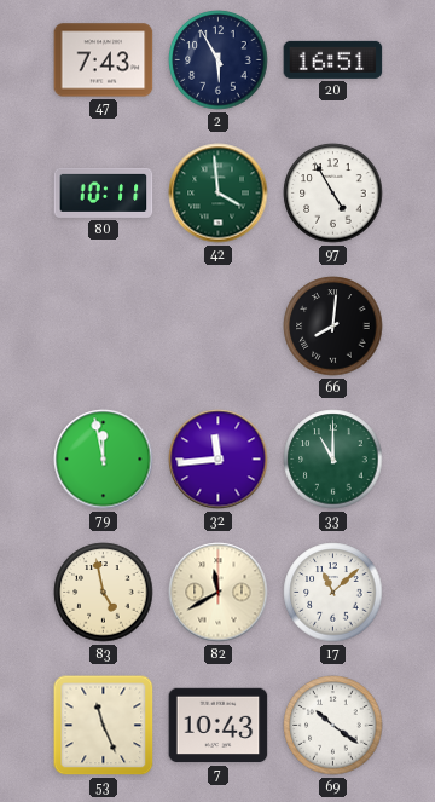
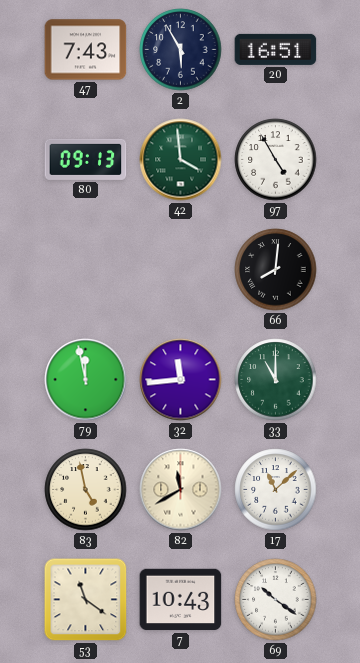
80: 10:11 -> 09:13 (86, 159)
53: 11:26 -> 11:21 (86, 600)
